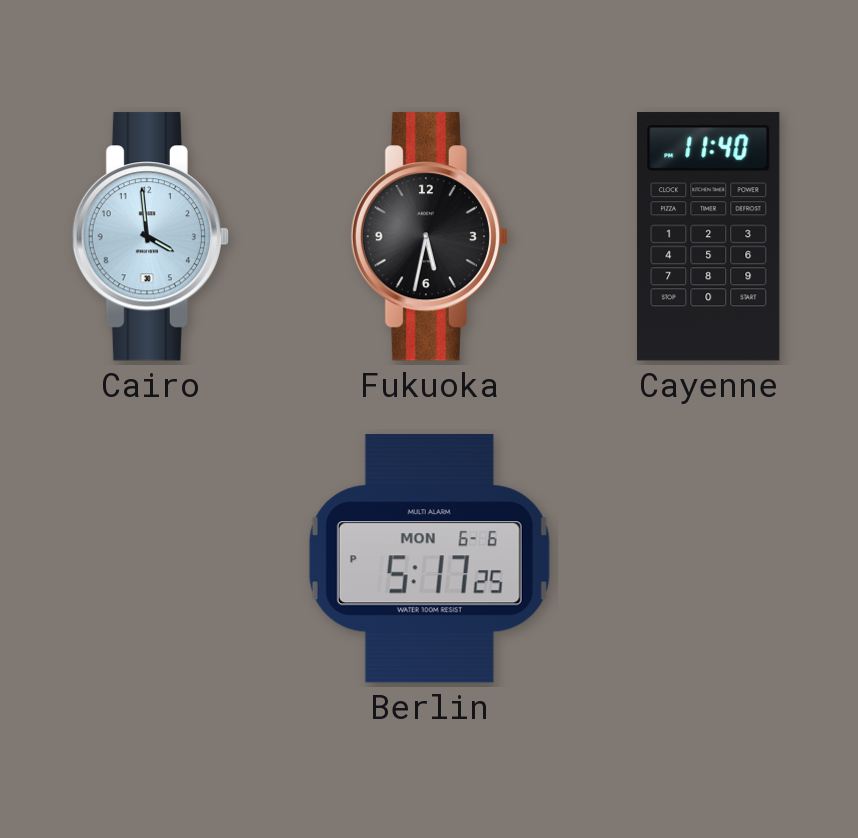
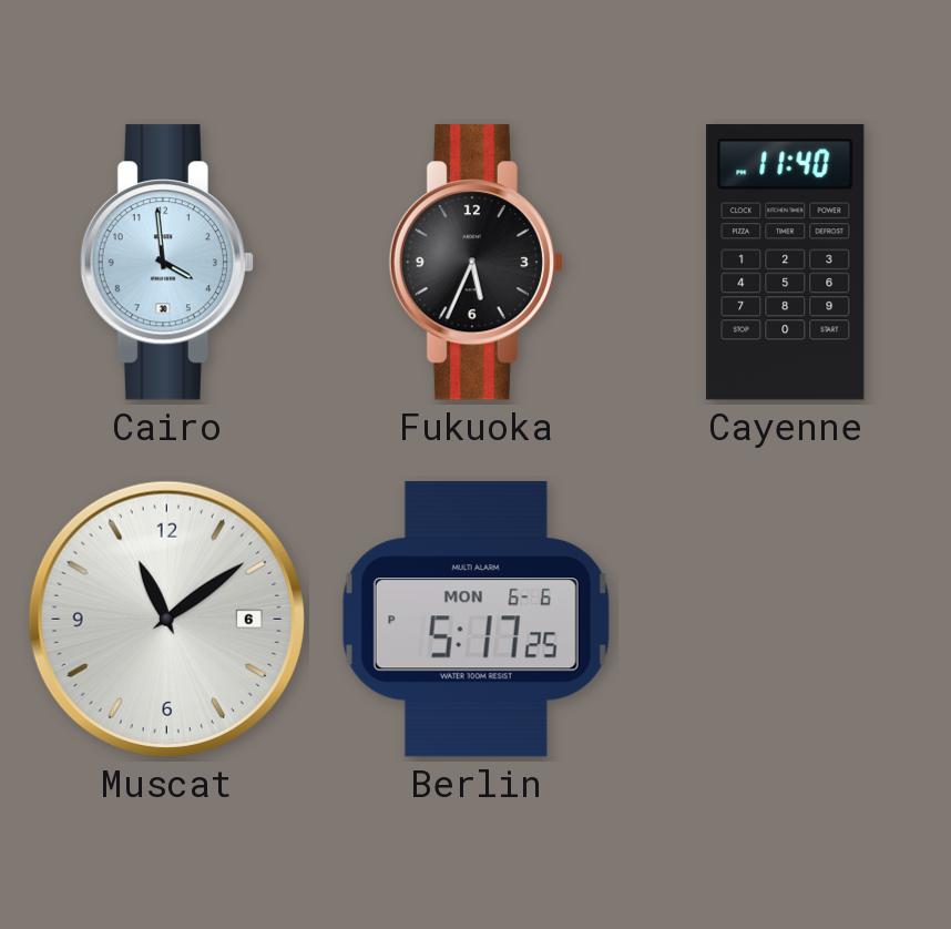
Fukuoka: 5:32 -> 5:34 (475, 263)
Muscat: none -> 11:09 (166, 619)
